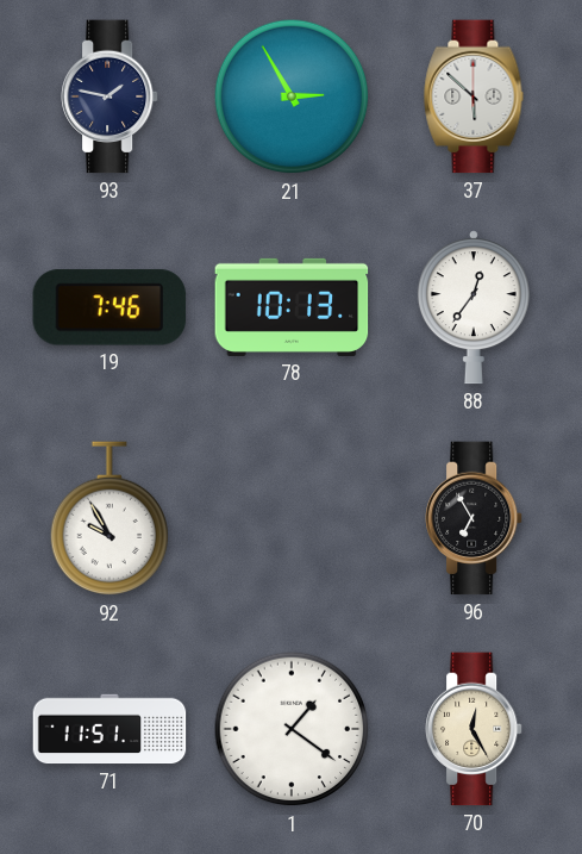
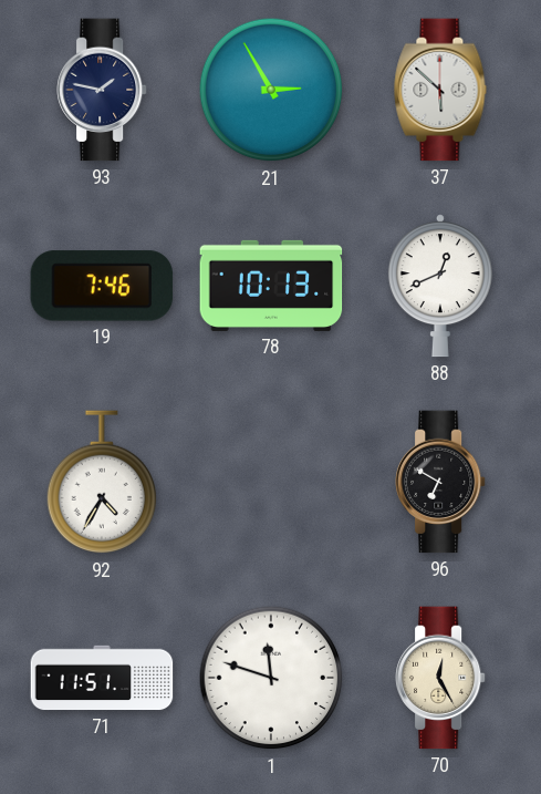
88: 12:36 -> 12:41 (440, 286)
92: 9:55 -> 4:35 (102, 483)
96: 6:55 -> 6:50 (440, 482)
1: 1:21 -> 11:48 (271, 678)
